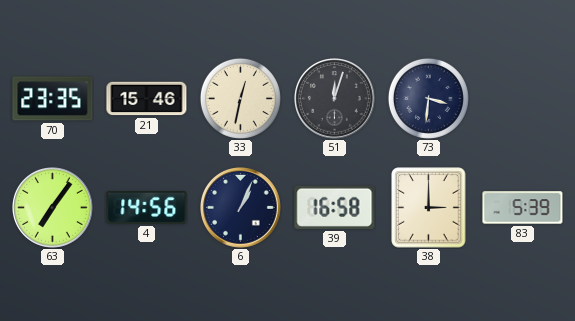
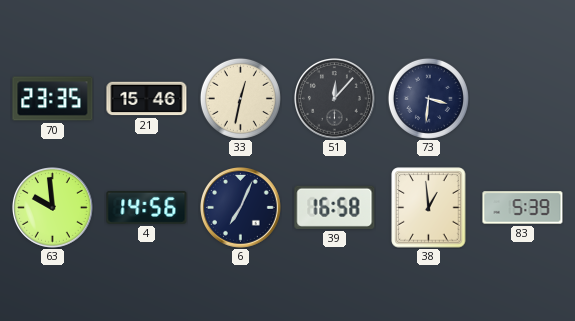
51: 12:03 -> 12:07 (335, 99)
63: 7:06 -> 9:59 (53, 208)
6: 1:04 -> 7:04 (241, 208)
38: 3:00 -> 12:59 (429, 208)
